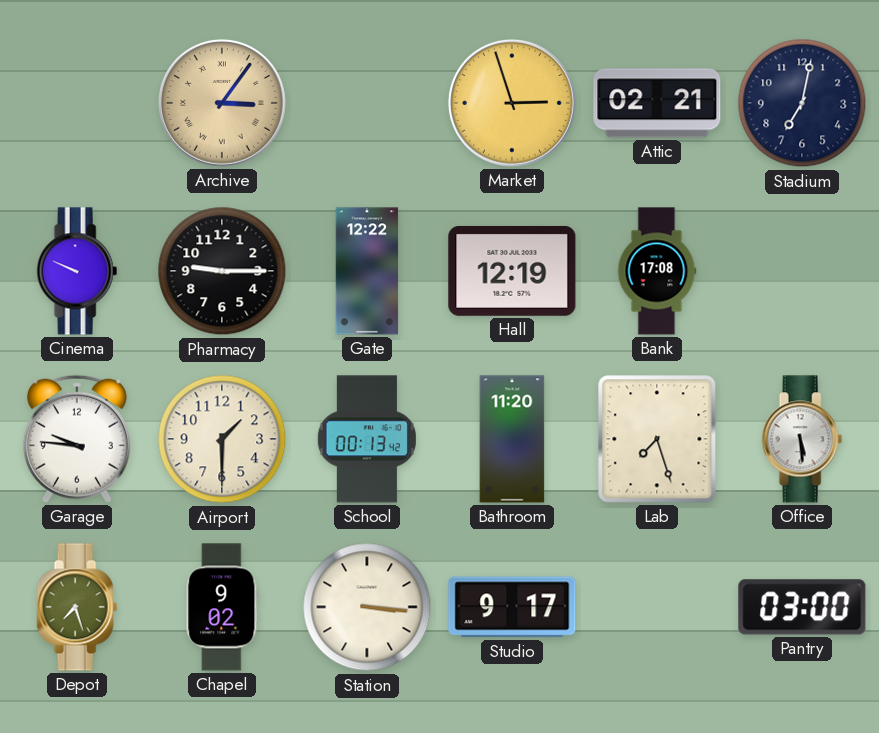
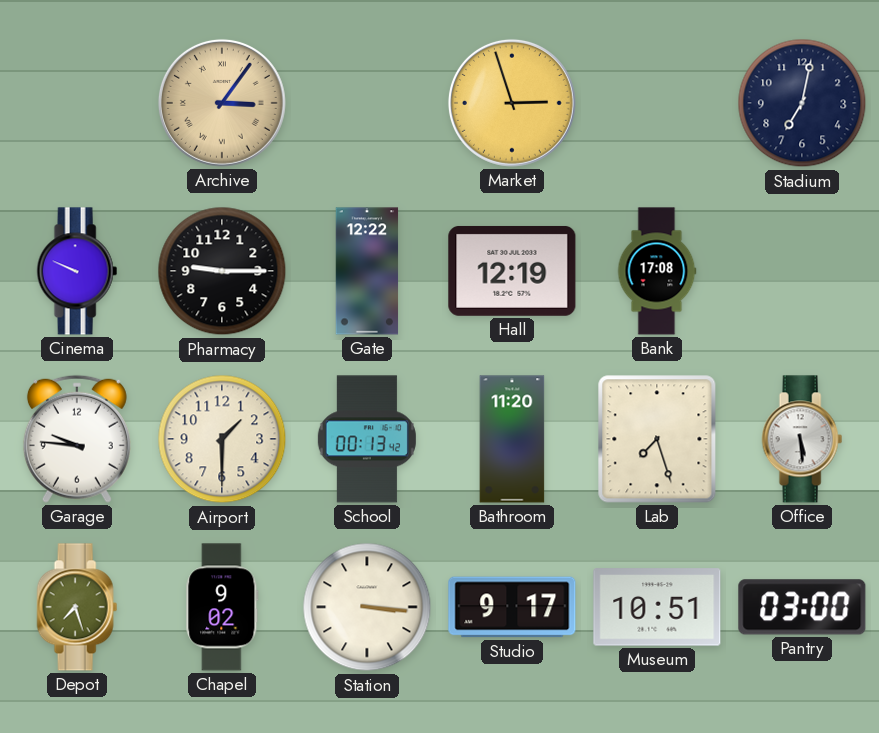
Attic: 02:21 -> none (657, 103)
Museum: none -> 10:51 (657, 607)
